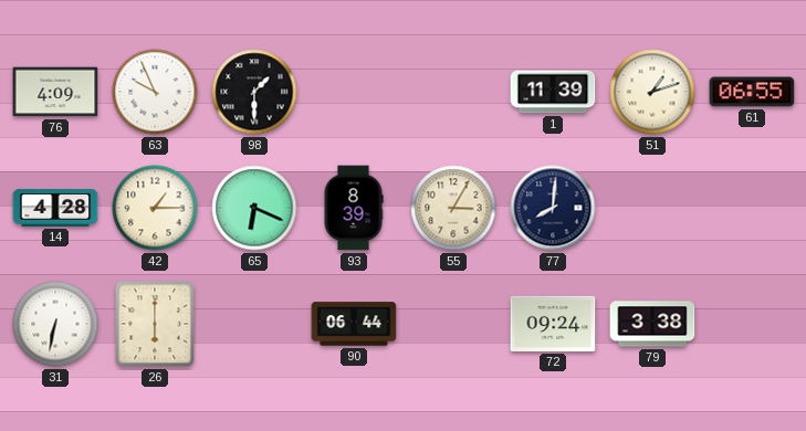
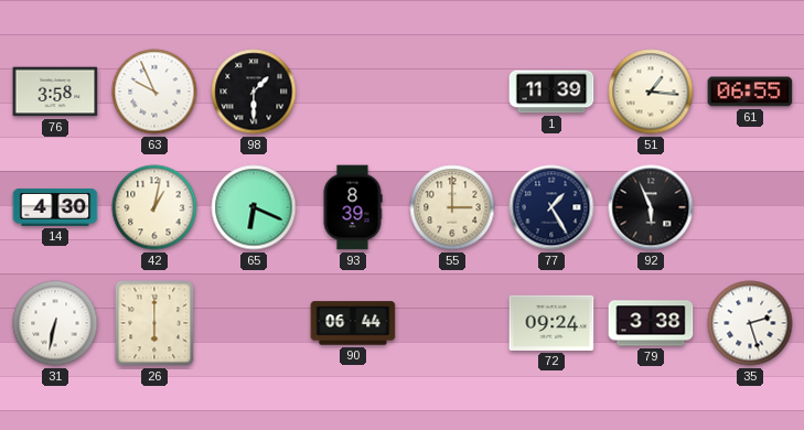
76: 4:09 -> 3:58 (55, 92)
51: 1:12 -> 1:16 (651, 92)
14: 4:28 -> 4:30 (55, 207)
42: 1:15 -> 1:02 (154, 207)
55: 3:05 -> 3:00 (452, 207)
77: 8:01 -> 1:25 (551, 207)
92: none -> 5:56 (651, 207)
35: none -> 2:27 (750, 323)
